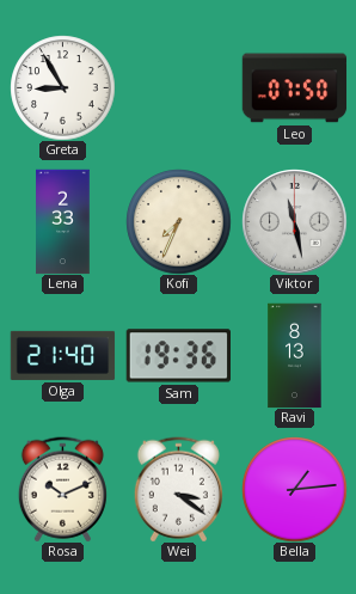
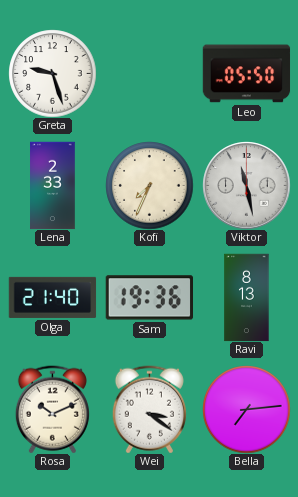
Greta: 8:55 -> 9:27 (52, 73)
Leo: 07:50 -> 05:50 (246, 74)
Bella: 1:14 -> 7:14 (246, 409)
